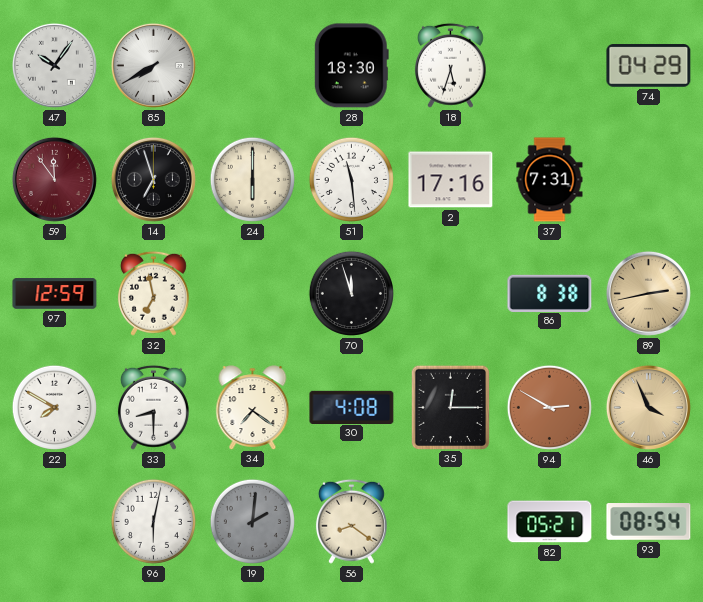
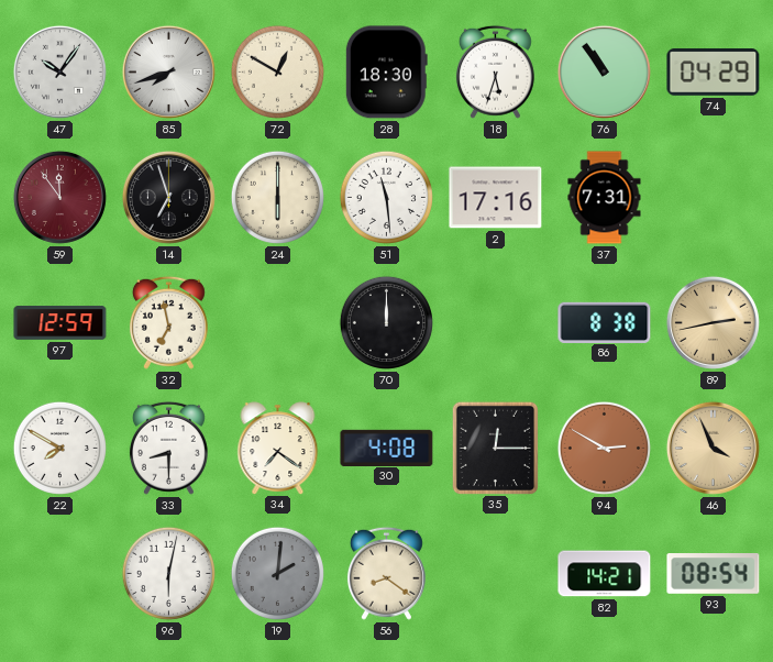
85: 7:40 -> 7:42 (168, 71)
72: none -> 12:50 (277, 71)
76: none -> 10:54 (604, 71)
70: 11:57 -> 12:00 (386, 322)
82: 05:21 -> 14:21 (605, 574)
